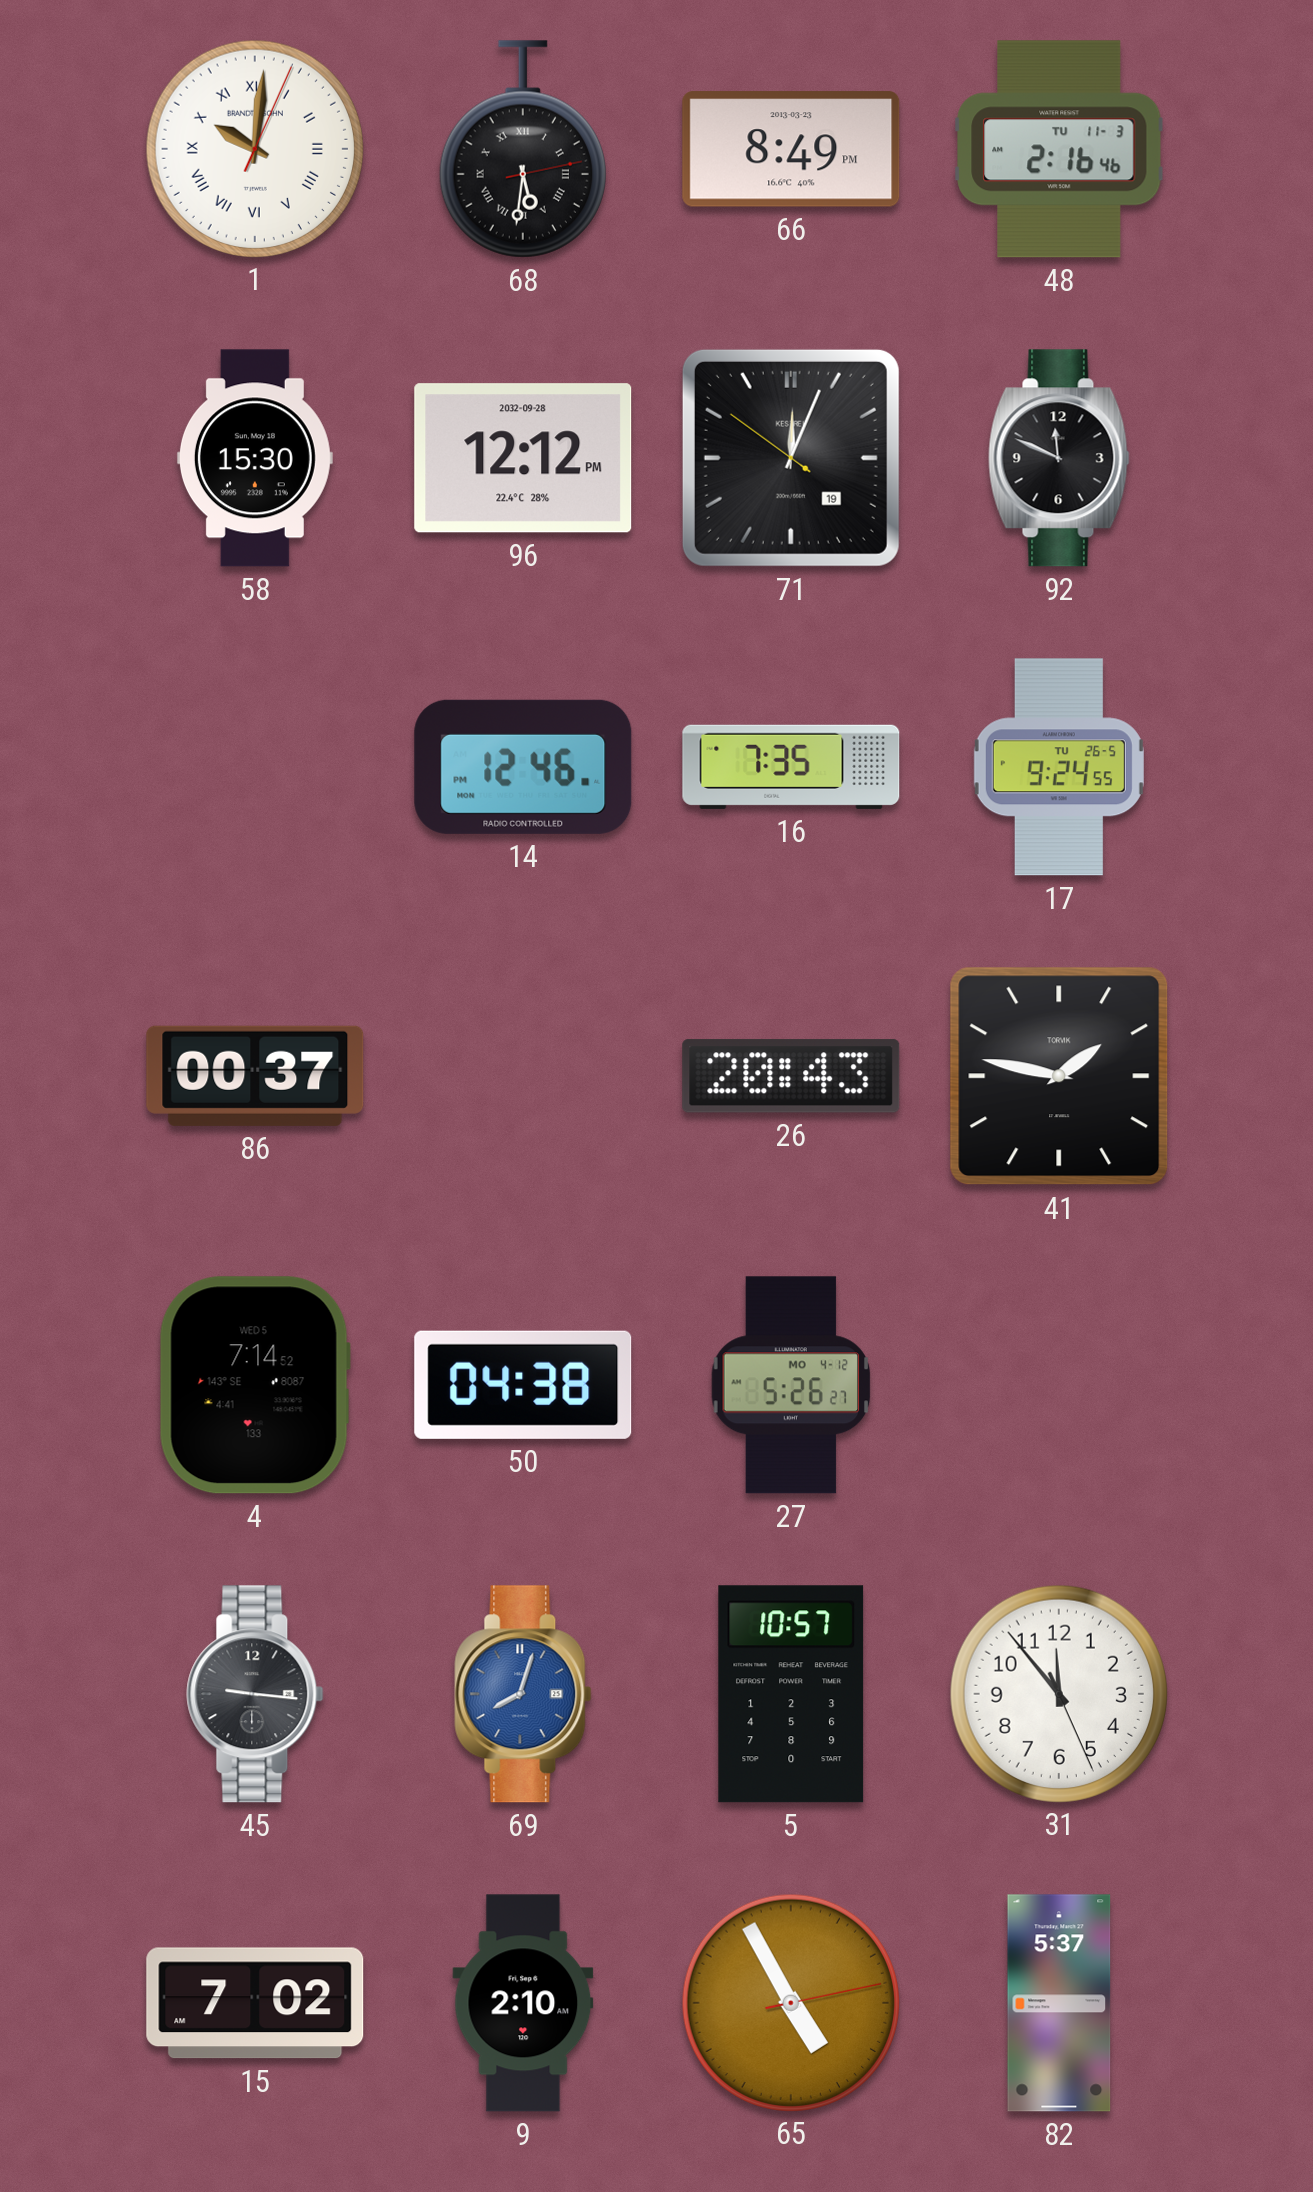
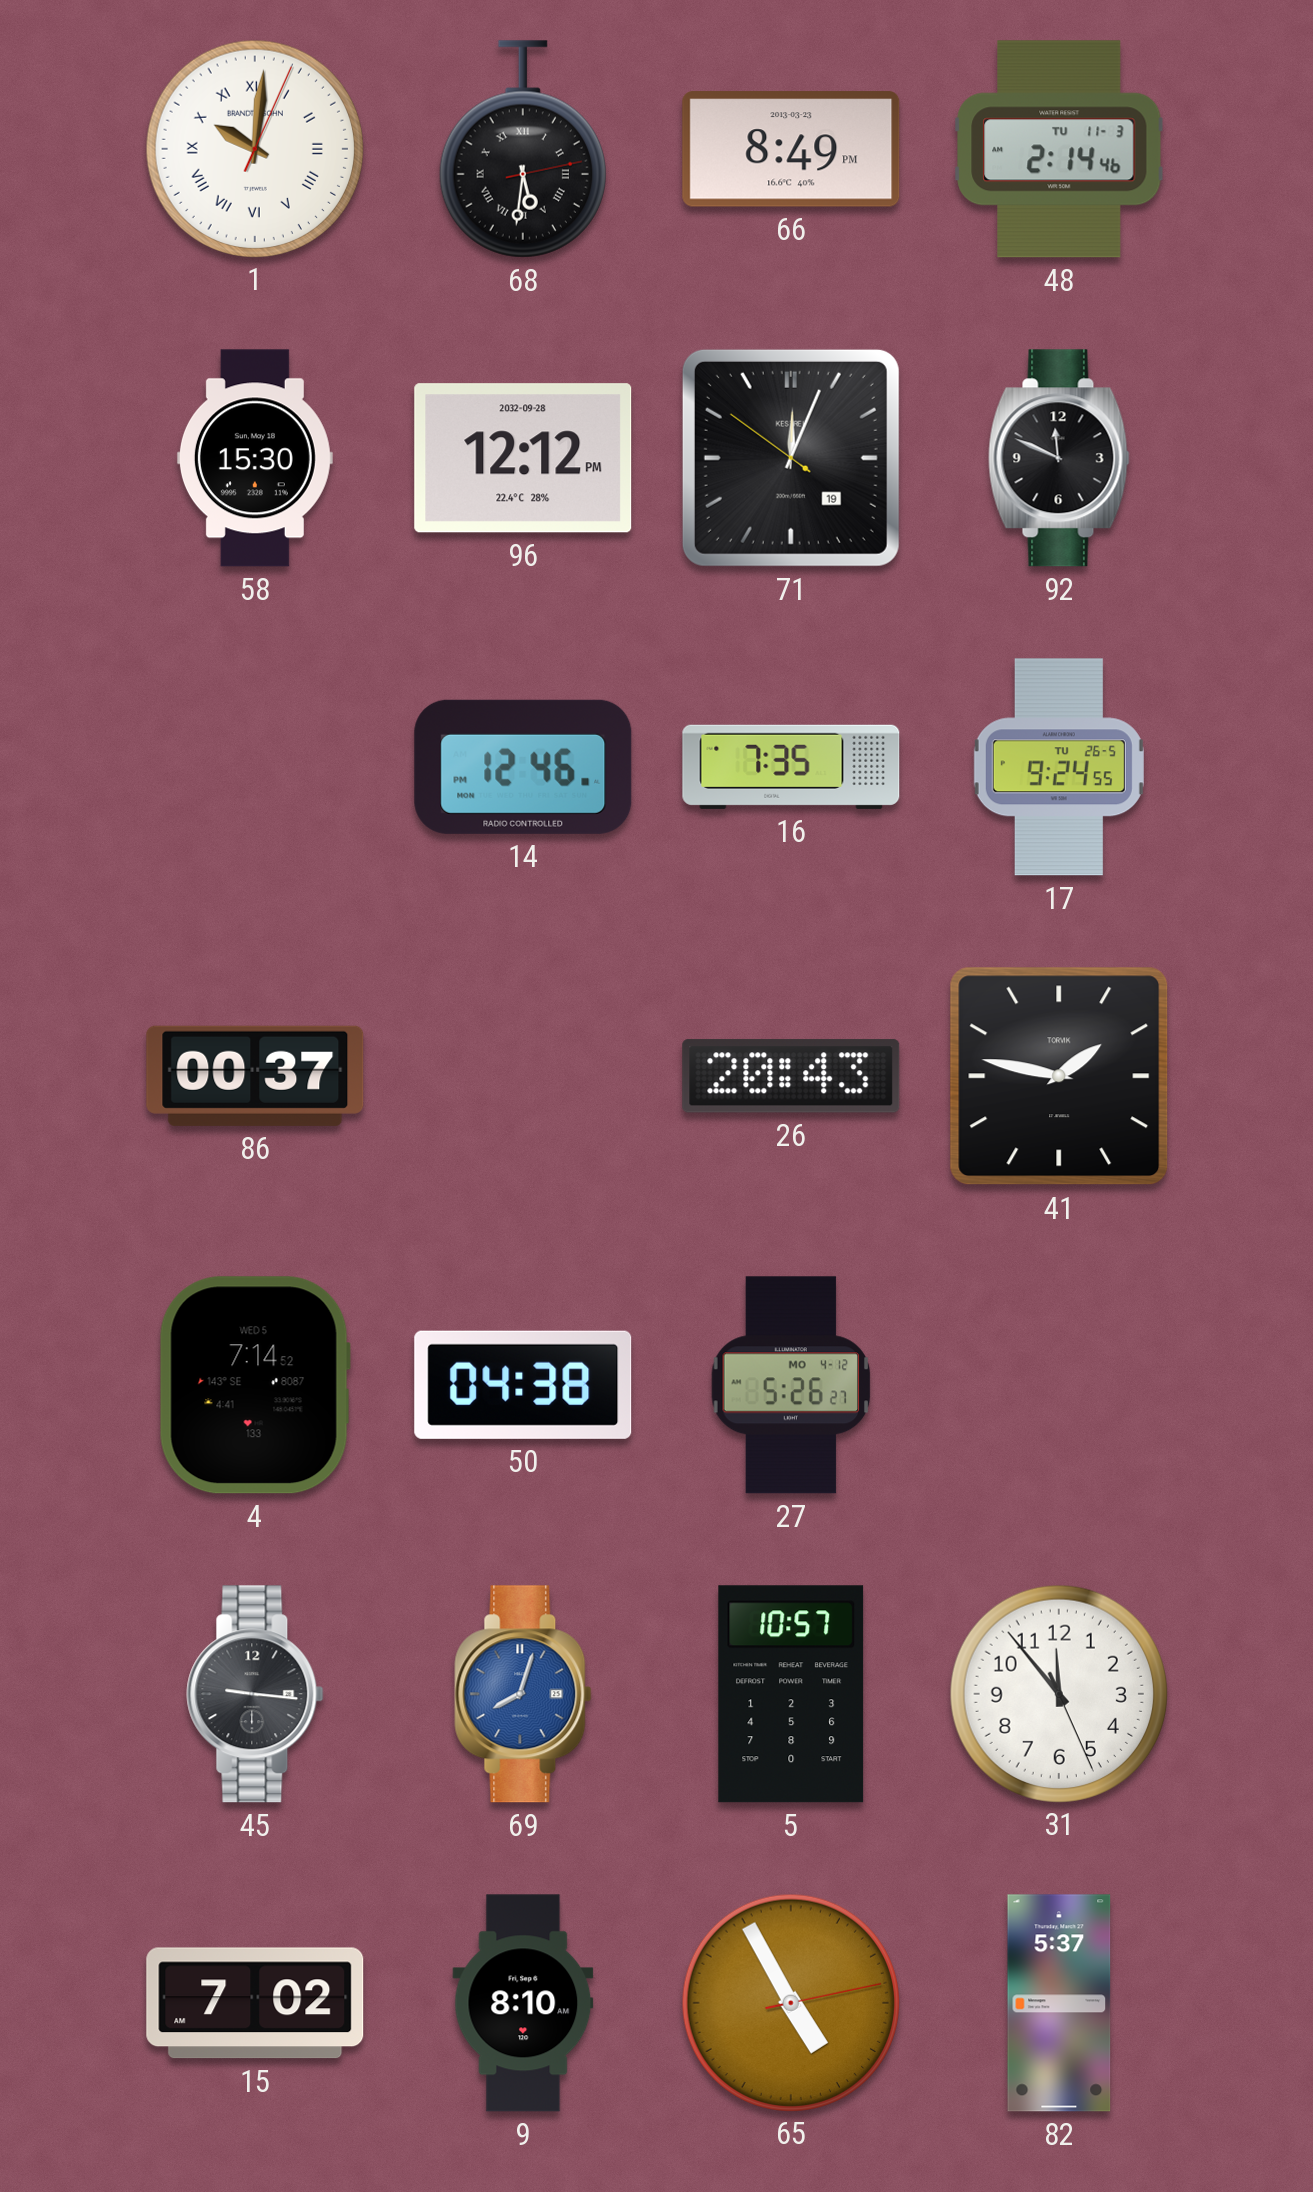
48: 2:16 -> 2:14 (1059, 149)
9: 2:10 -> 8:10 (523, 2003)
